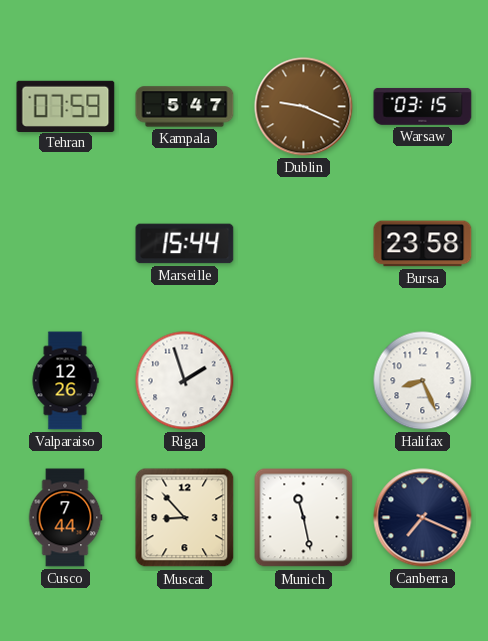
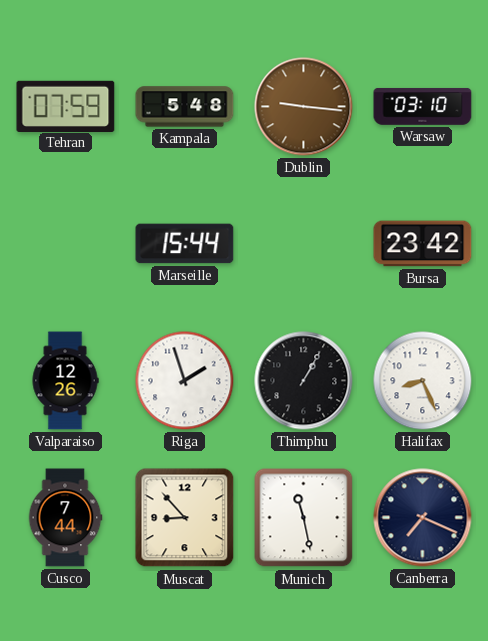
Kampala: 5:47 -> 5:48 (185, 107)
Dublin: 9:19 -> 9:16 (304, 107)
Warsaw: 03:15 -> 03:10 (423, 107)
Bursa: 23:58 -> 23:42 (423, 244)
Thimphu: none -> 1:05 (304, 381)
